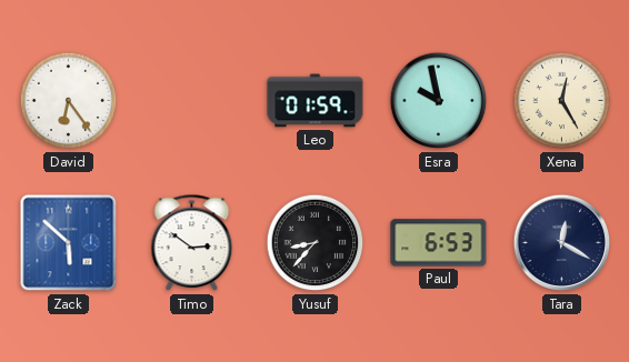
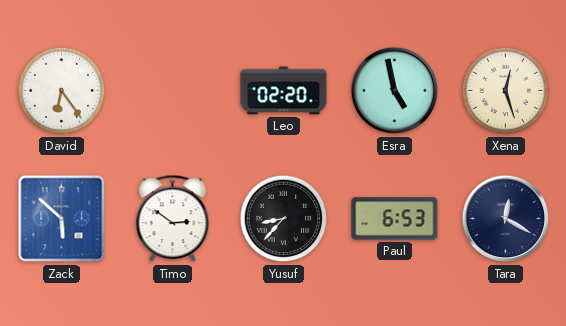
Leo: 01:59 -> 02:20 (284, 91)
Esra: 9:58 -> 4:58 (395, 91)
Xena: 12:25 -> 12:27 (506, 91)
